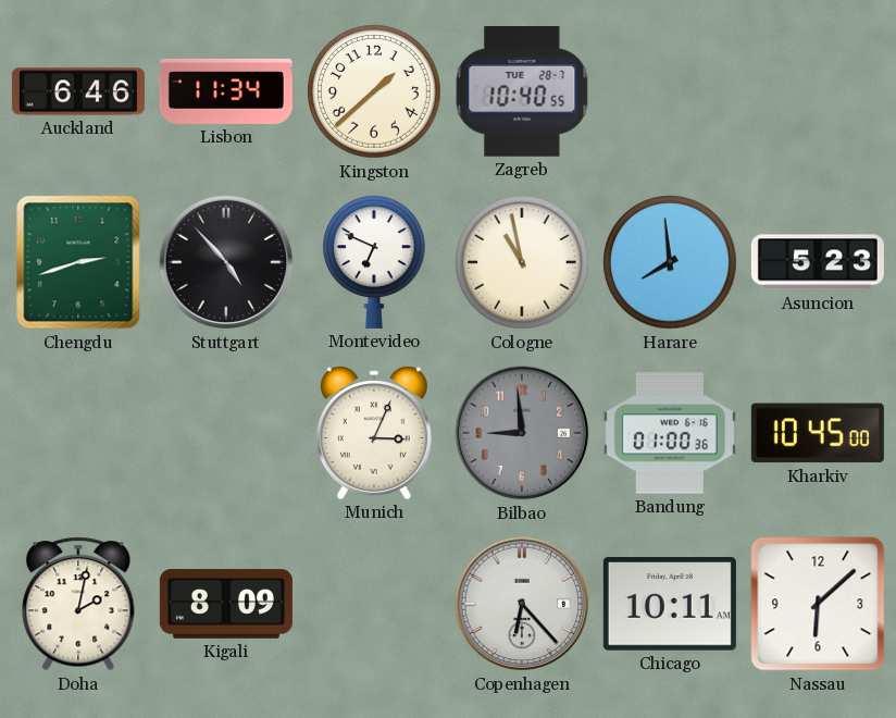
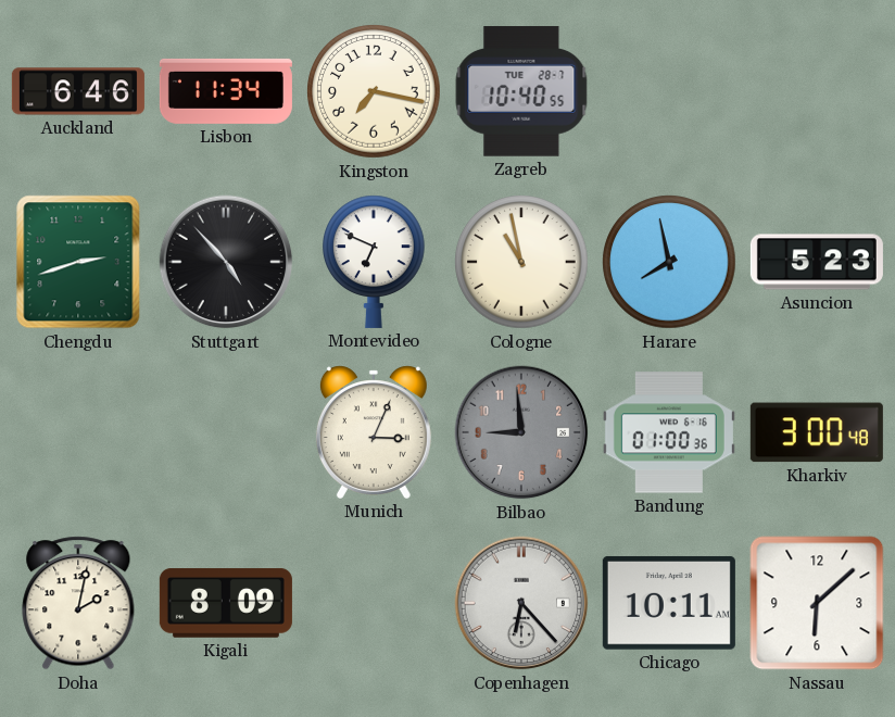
Kingston: 1:38 -> 7:17 (374, 91)
Harare: 7:59 -> 7:58 (669, 262)
Kharkiv: 10:45 -> 3:00 (817, 432)
